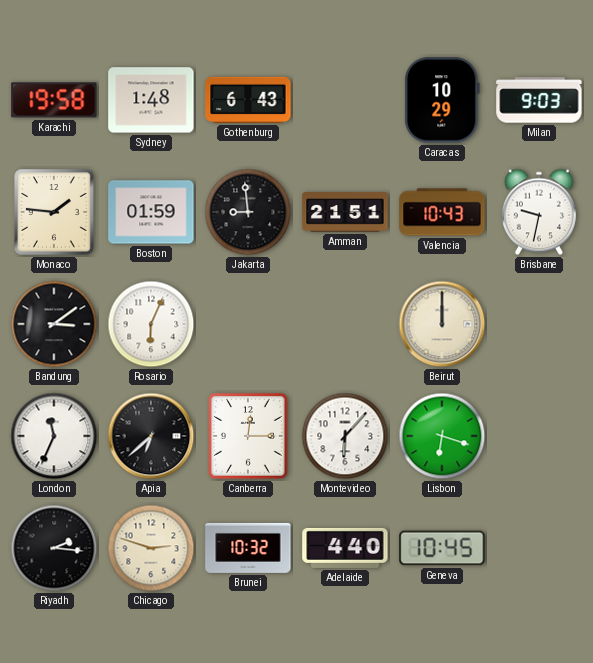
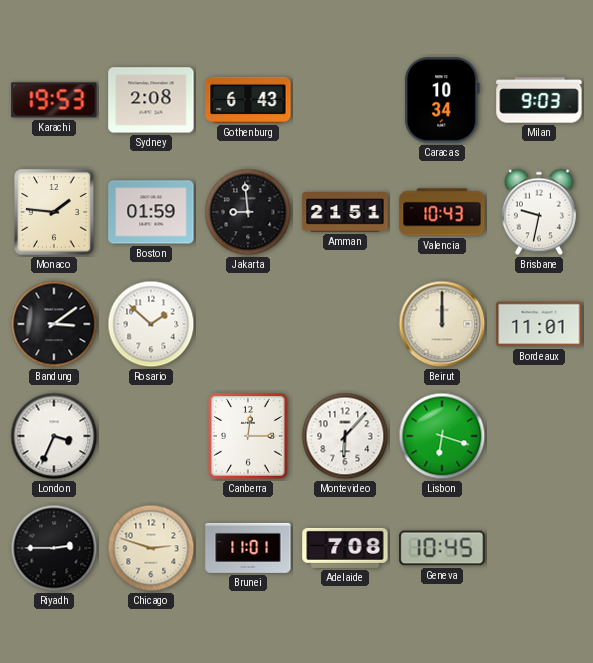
Karachi: 19:58 -> 19:53 (54, 100)
Sydney: 1:48 -> 2:08 (151, 100)
Caracas: 10:29 -> 10:34 (442, 100)
Rosario: 6:04 -> 1:52 (151, 324)
Bordeaux: none -> 11:01 (539, 324)
London: 11:34 -> 3:34 (54, 436)
Apia: 6:38 -> none (151, 436)
Riyadh: 2:16 -> 2:45 (54, 548)
Brunei: 10:32 -> 11:01 (248, 548)
Adelaide: 4:40 -> 7:08 (345, 548)
